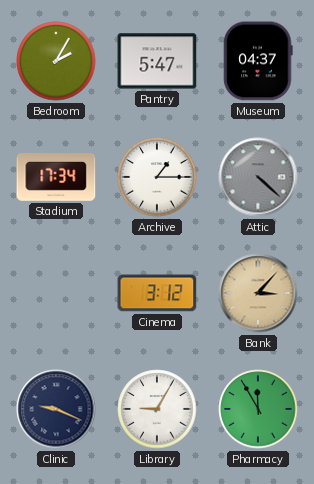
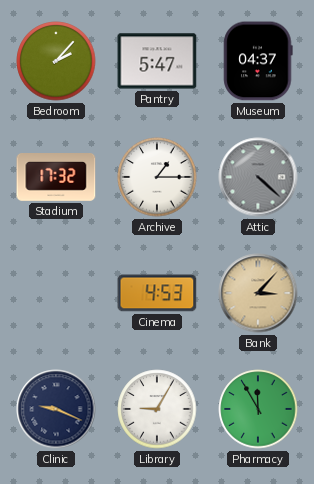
Bedroom: 2:05 -> 2:07 (56, 61)
Stadium: 17:34 -> 17:32 (56, 178)
Cinema: 3:12 -> 4:53 (157, 293)
